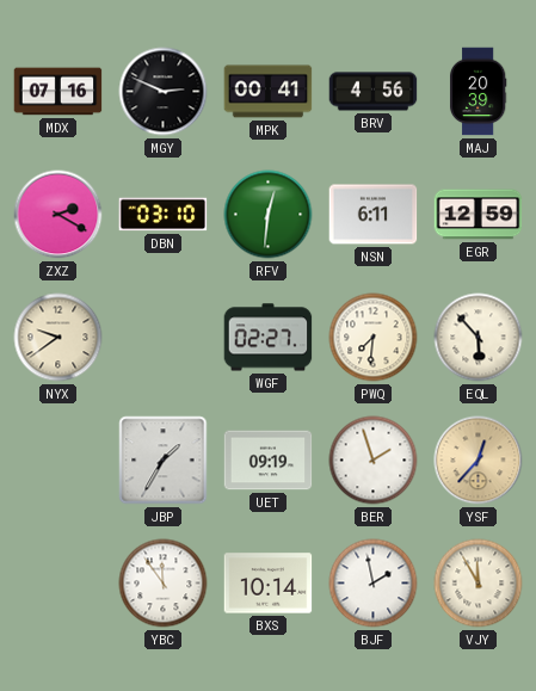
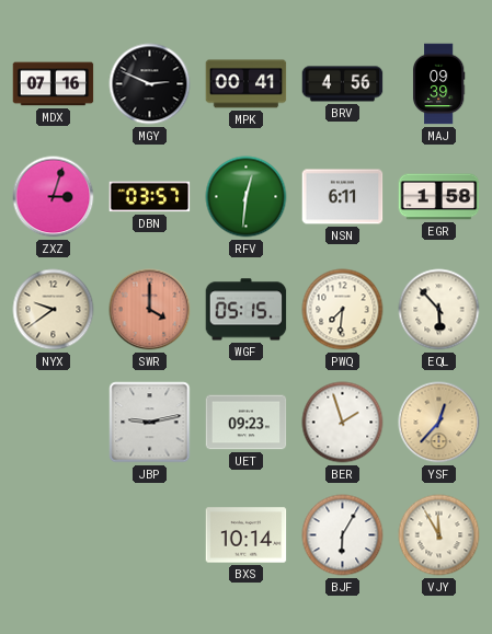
MAJ: 20:39 -> 09:39 (438, 84)
ZXZ: 2:20 -> 3:03 (54, 197)
DBN: 03:10 -> 03:57 (150, 197)
EGR: 12:59 -> 1:58 (439, 197)
SWR: none -> 4:00 (150, 310)
WGF: 02:27 -> 05:15 (247, 310)
JBP: 1:35 -> 9:13 (150, 423)
UET: 09:19 -> 09:23 (247, 423)
YBC: 11:54 -> none (164, 584)
BJF: 1:58 -> 6:05 (343, 535)
